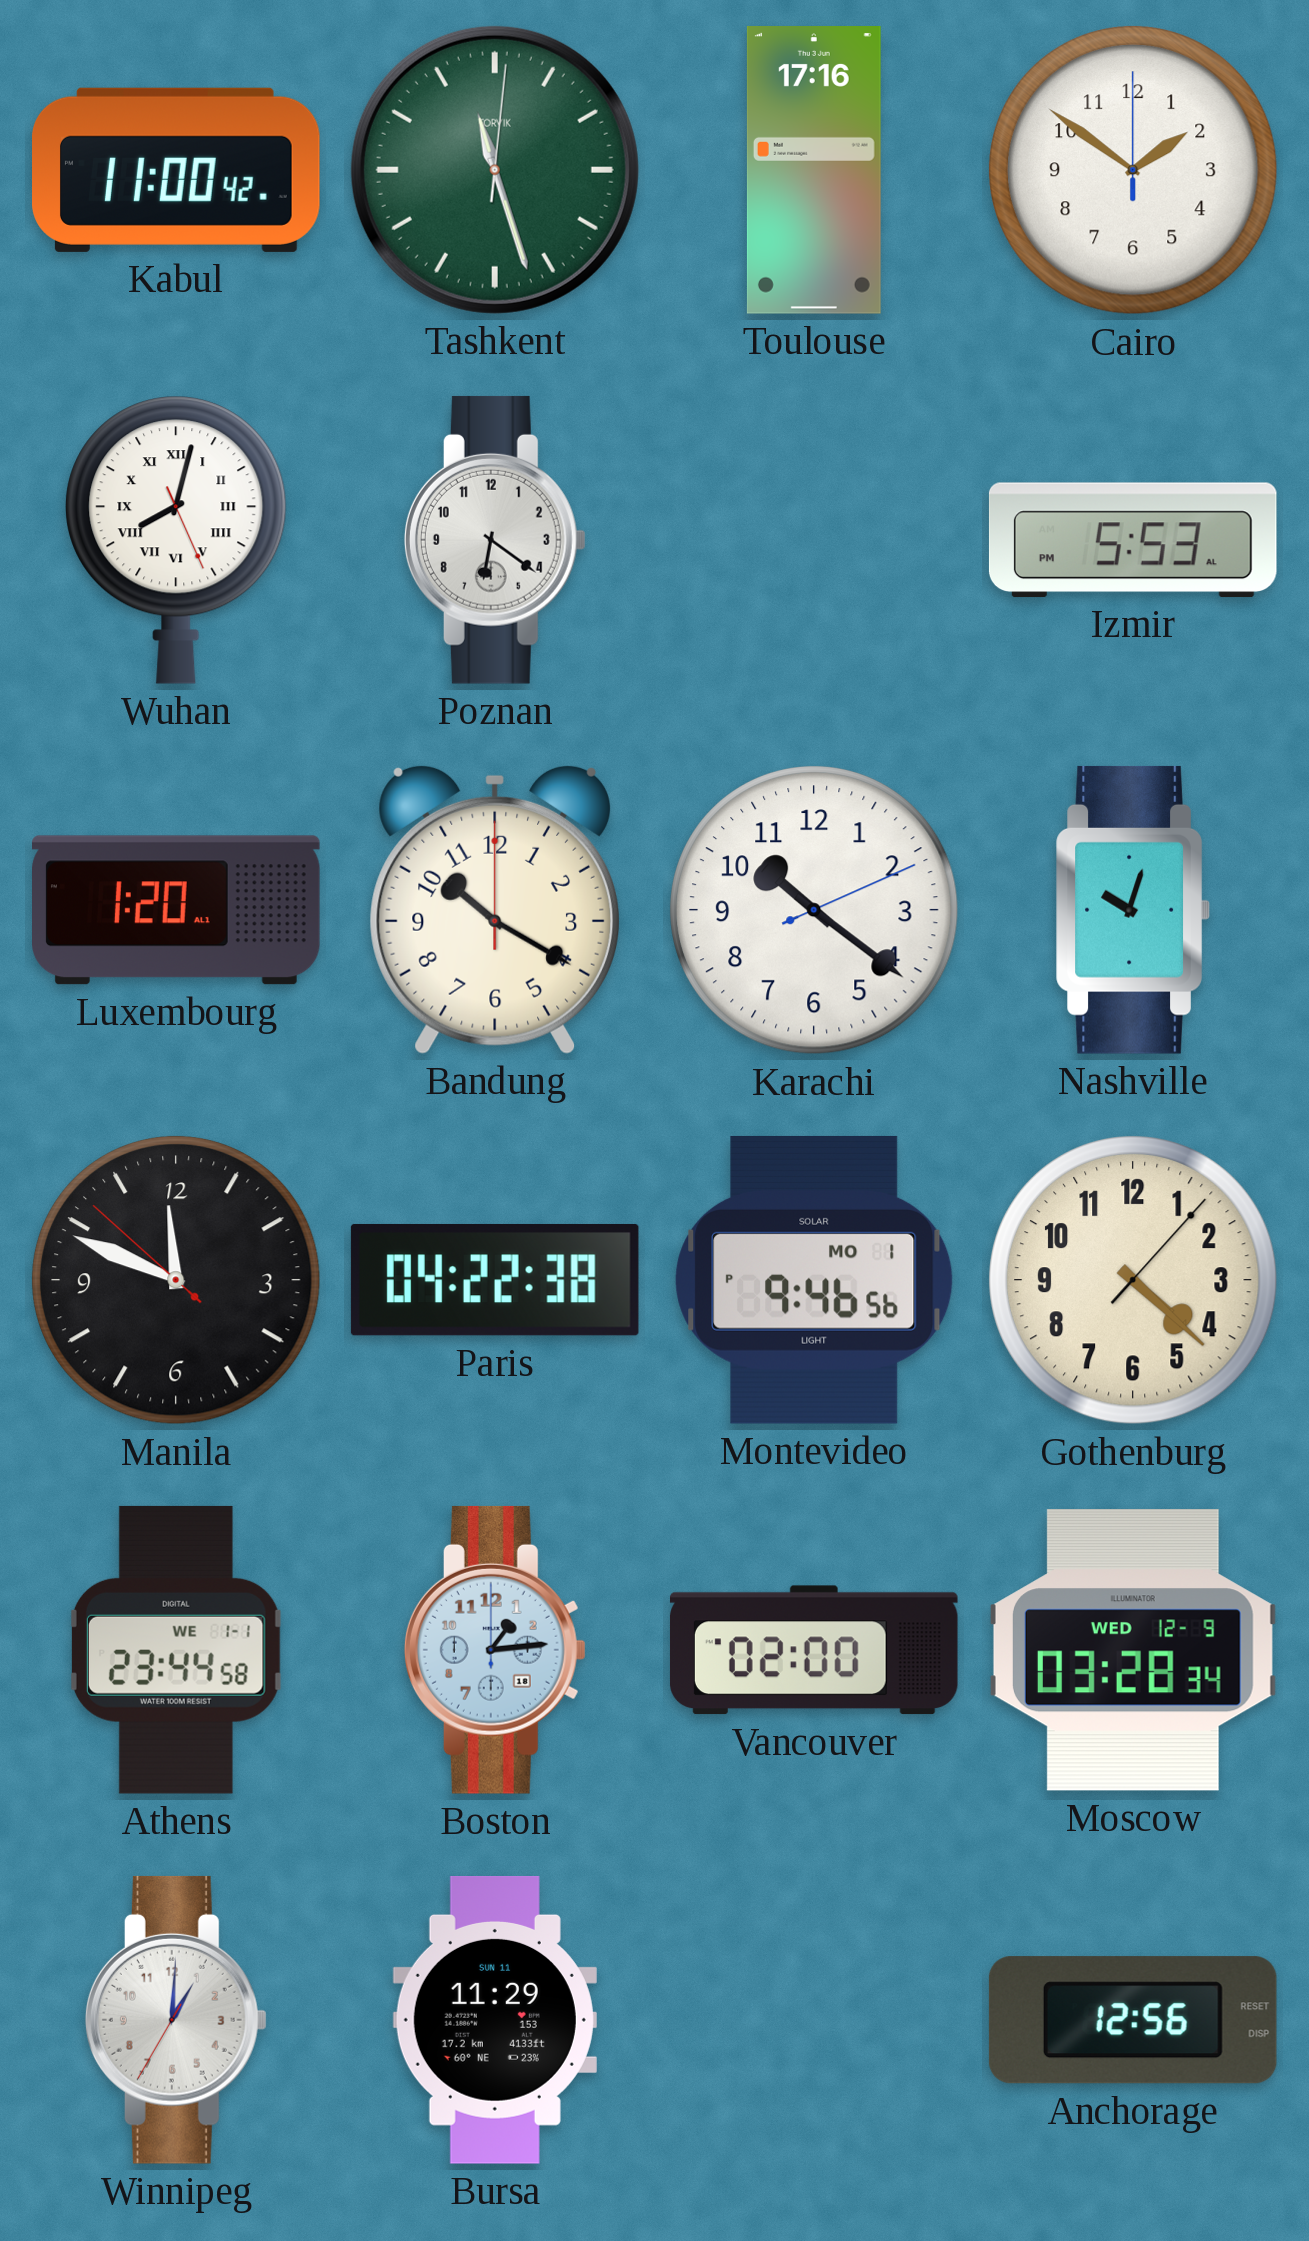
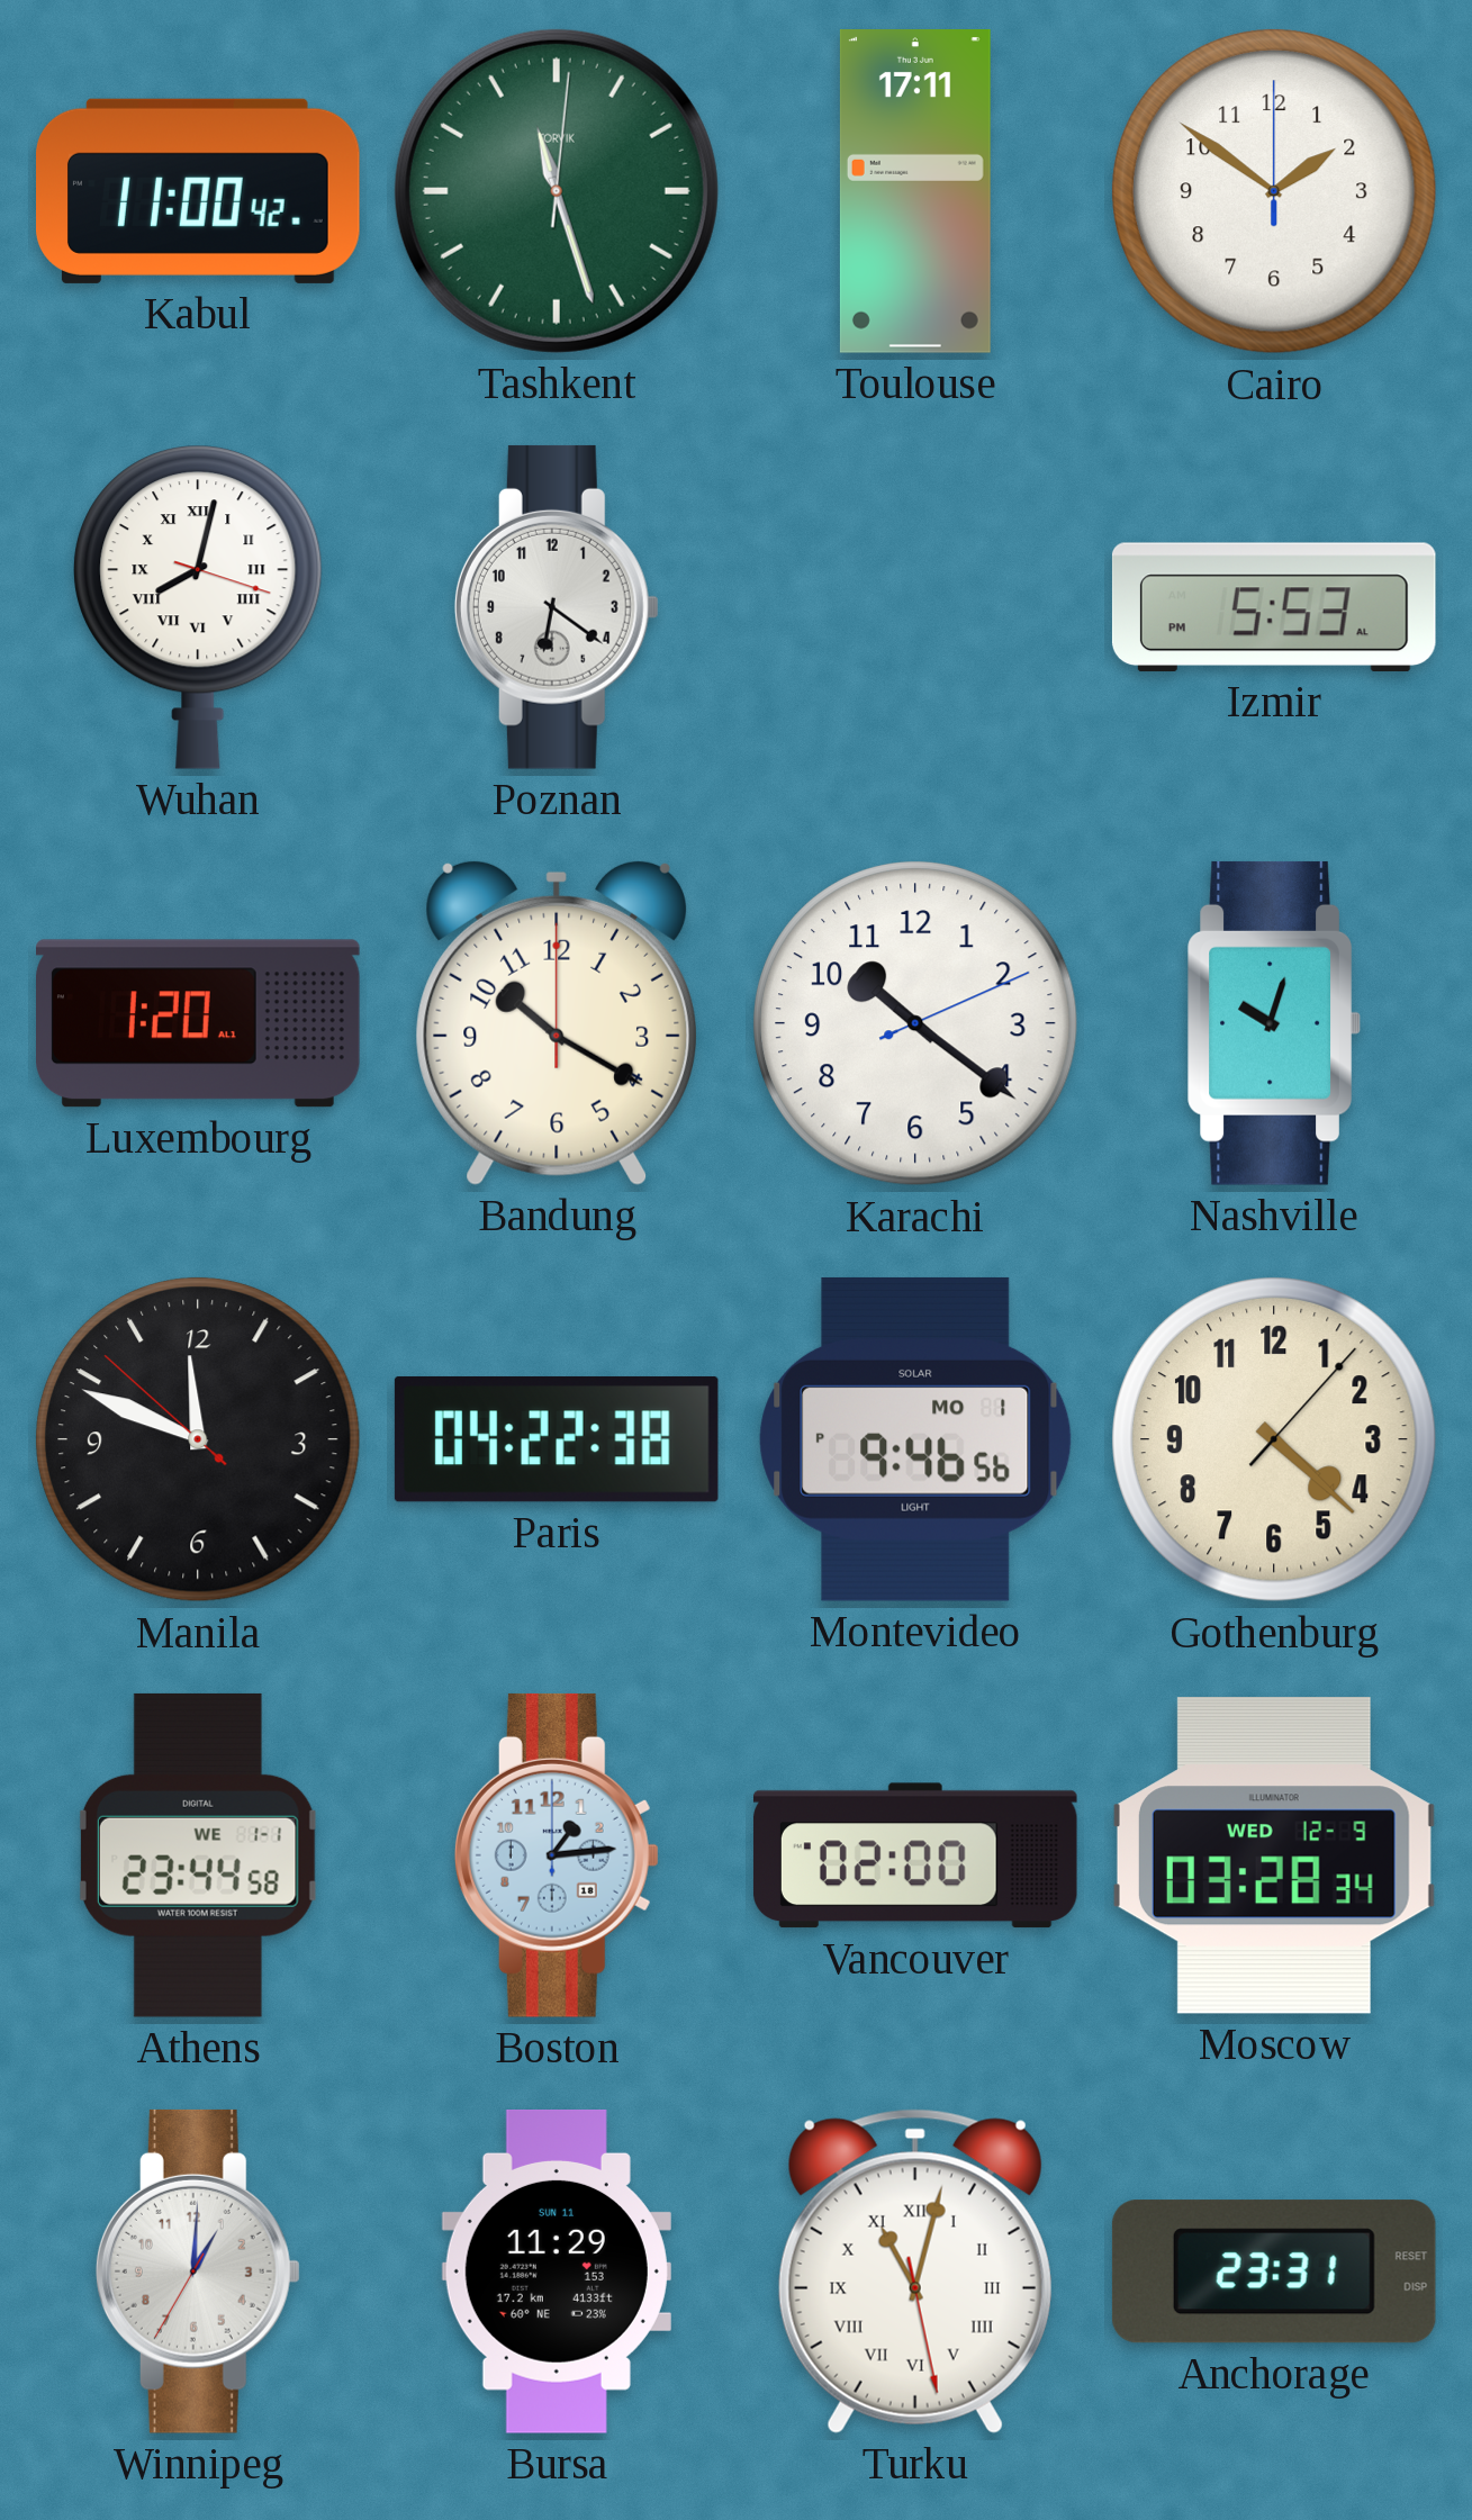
Toulouse: 17:16 -> 17:11 (915, 192)
Wuhan: 8:02:26 -> 8:02:18 (198, 607)
Turku: none -> 11:02 (915, 2271)
Anchorage: 12:56 -> 23:31 (1274, 2271)
